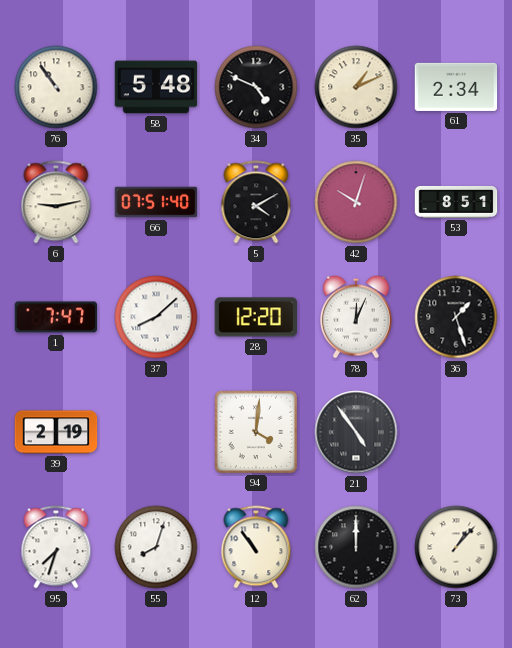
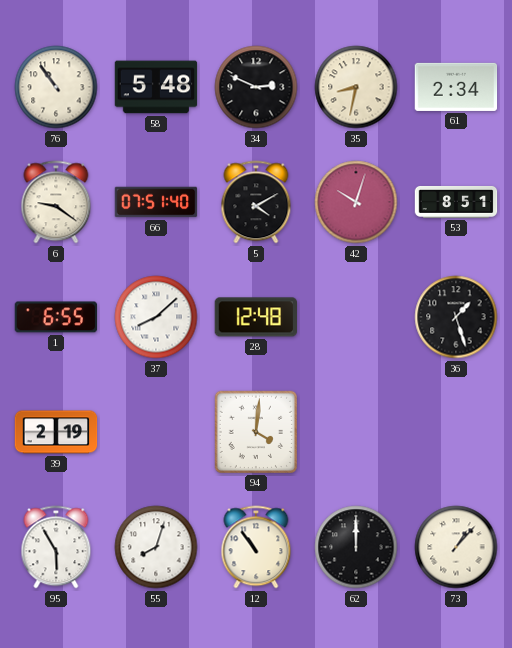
34: 4:49 -> 2:49 (256, 87)
35: 1:11 -> 8:32 (356, 87)
6: 9:13 -> 9:21 (56, 202)
1: 7:47 -> 6:55 (56, 317)
28: 12:20 -> 12:48 (256, 317)
78: 12:04 -> none (356, 317)
21: 4:54 -> none (356, 432)
95: 7:33 -> 5:55 (56, 547)
